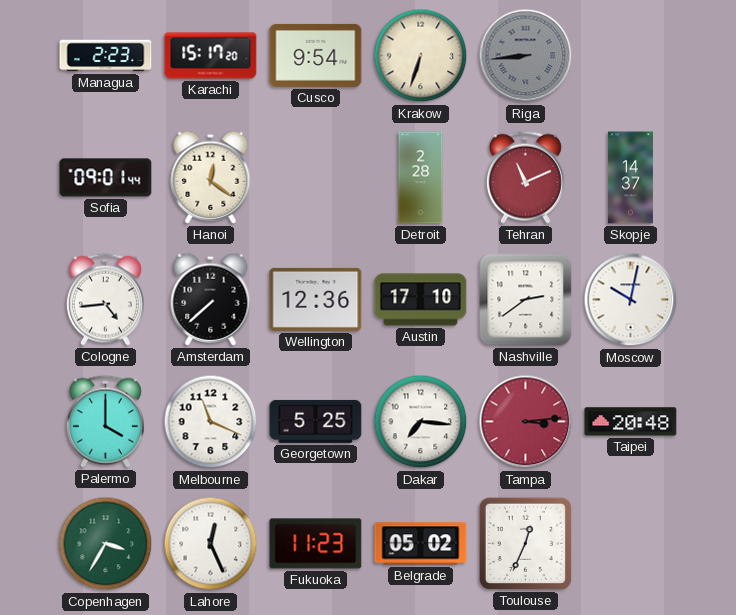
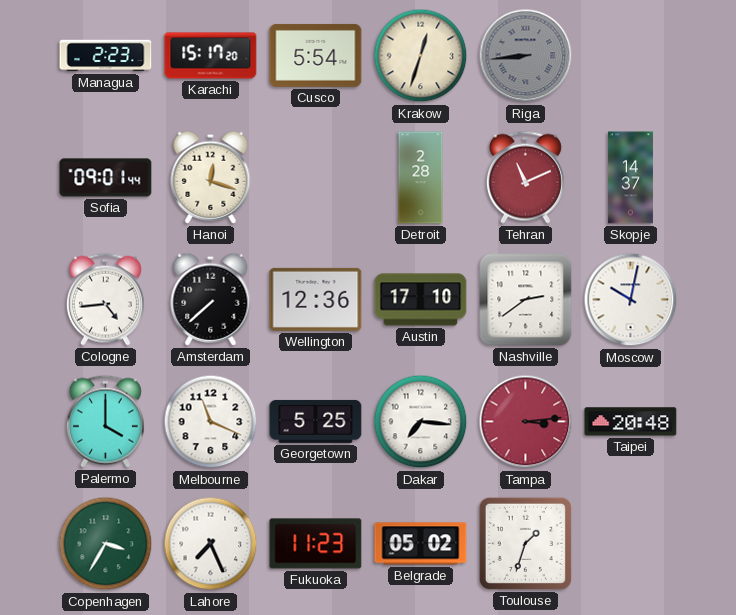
Cusco: 9:54 -> 5:54 (316, 55)
Krakow: 6:33 -> 12:33 (421, 56)
Hanoi: 12:21 -> 12:18 (211, 177)
Lahore: 12:26 -> 7:26 (211, 544)
Toulouse: 12:34 -> 1:33 (525, 543)
